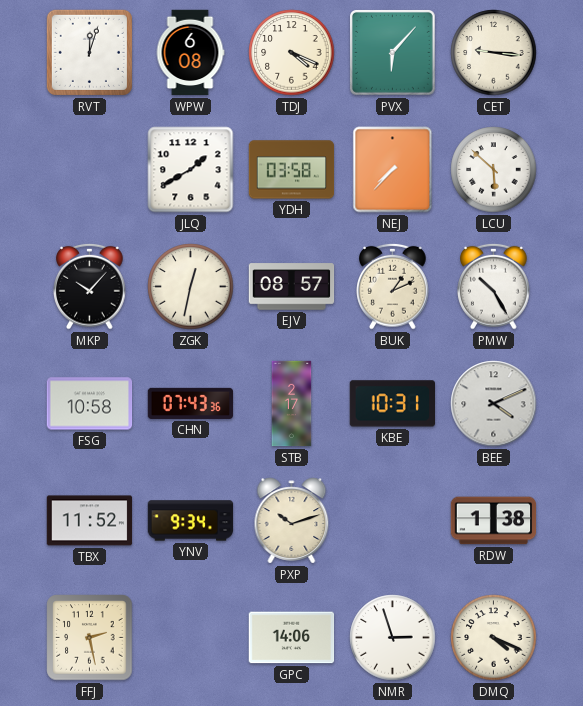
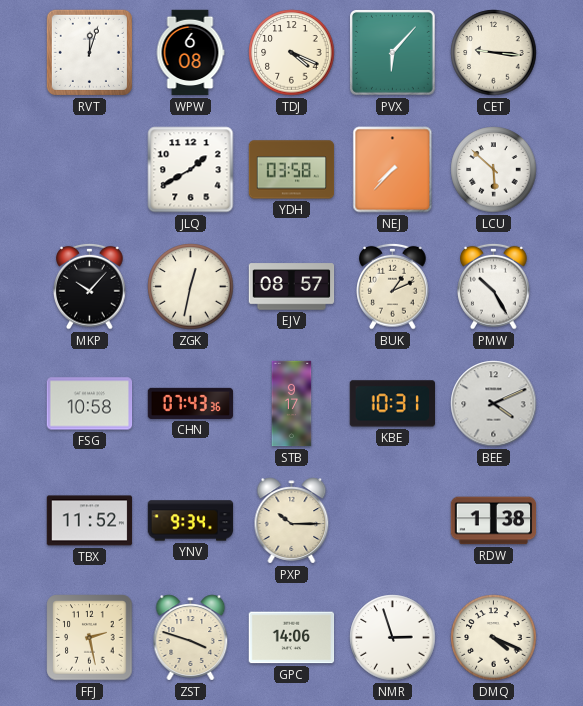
STB: 2:17 -> 9:17 (292, 404)
PXP: 10:12 -> 10:15 (292, 521)
ZST: none -> 3:48 (191, 638)
